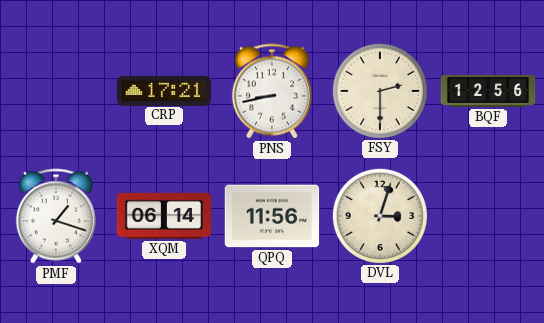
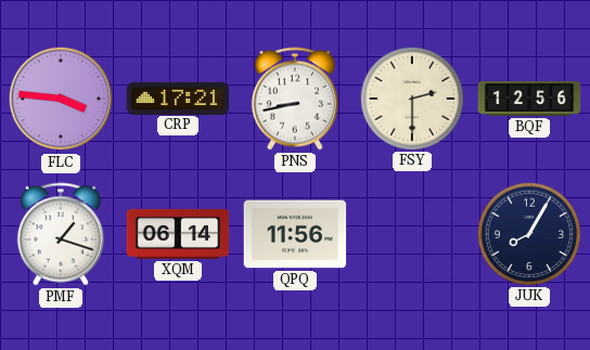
FLC: none -> 3:46 (61, 99)
DVL: 3:03 -> none (379, 215)
JUK: none -> 8:05 (528, 233)
